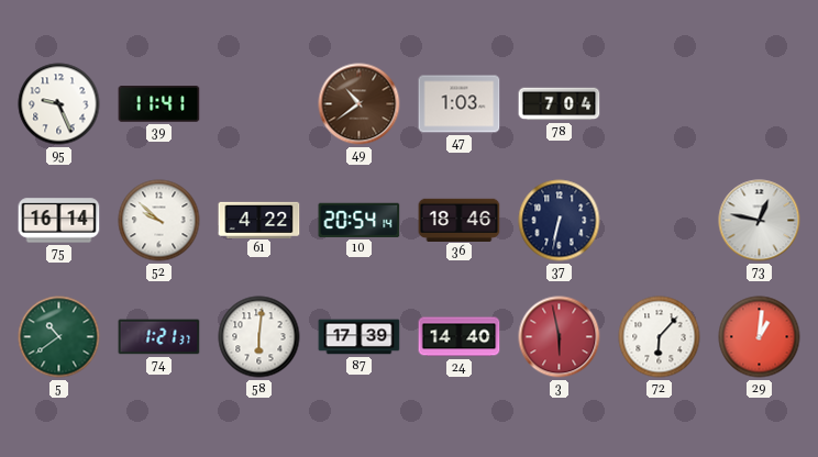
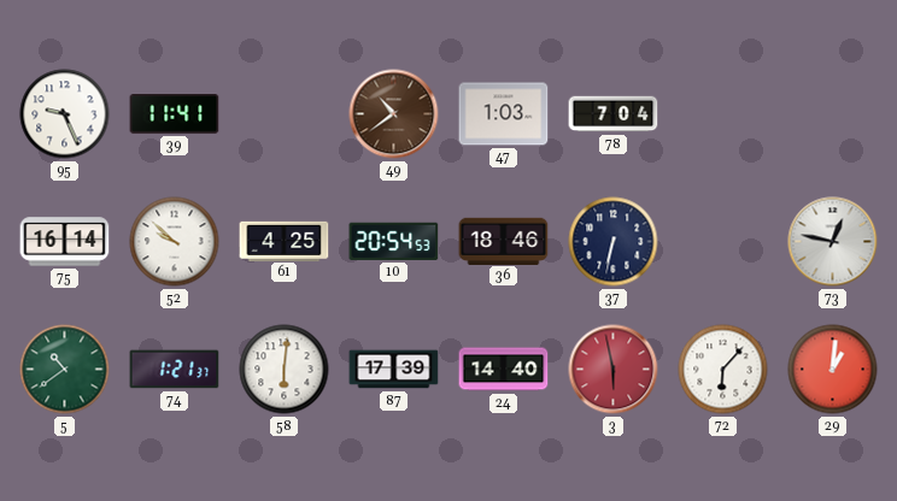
61: 4:22 -> 4:25 (285, 241)
10: 20:54:14 -> 20:54:53 (394, 241)
